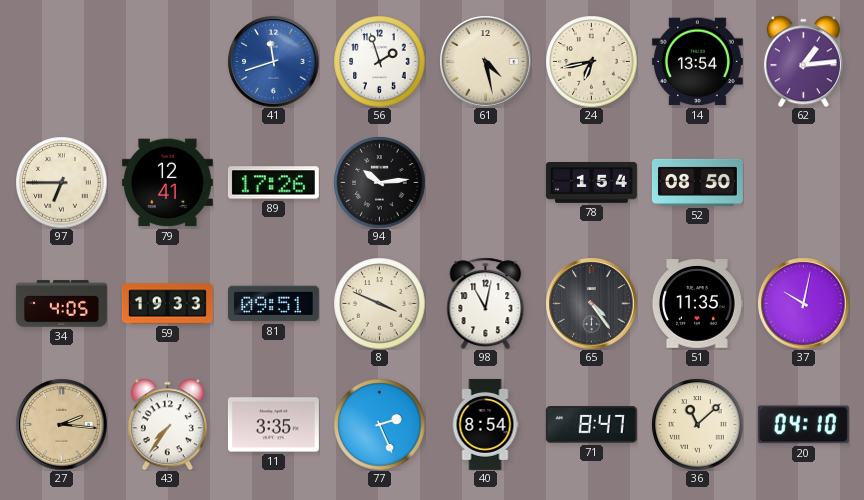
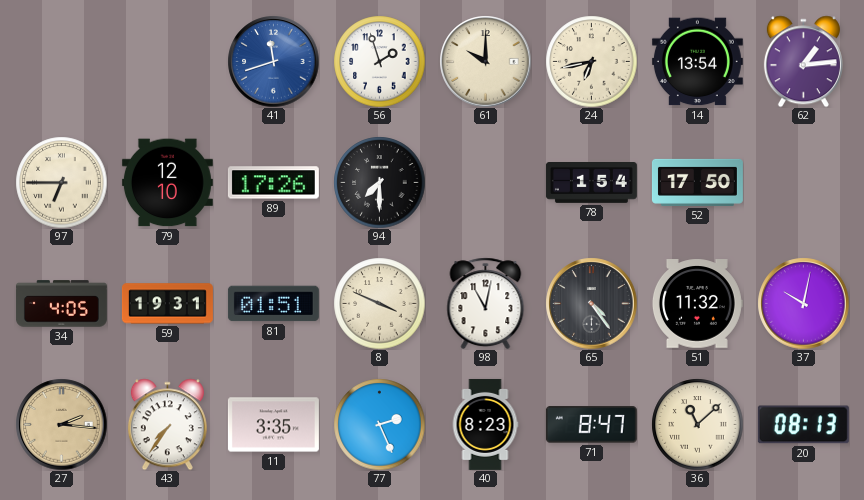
61: 4:28 -> 10:00 (485, 61)
79: 12:41 -> 12:10 (167, 183)
94: 10:14 -> 7:30 (379, 182)
52: 08:50 -> 17:50 (697, 182)
59: 19:33 -> 19:31 (167, 304)
81: 09:51 -> 01:51 (273, 304)
51: 11:35 -> 11:32 (697, 304)
40: 8:54 -> 8:23 (485, 424)
20: 04:10 -> 08:13 (803, 425)
